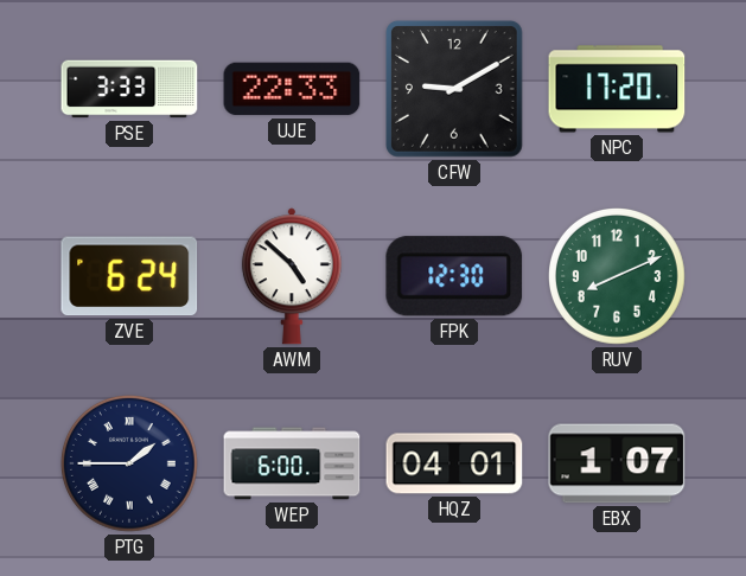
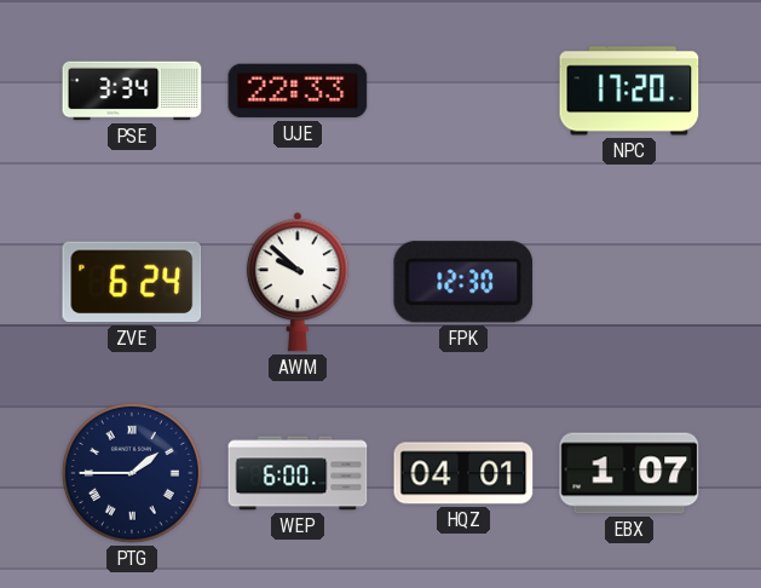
PSE: 3:33 -> 3:34 (132, 91)
CFW: 9:10 -> none (454, 89)
AWM: 4:52 -> 9:52 (298, 282)
RUV: 8:11 -> none (618, 277)
